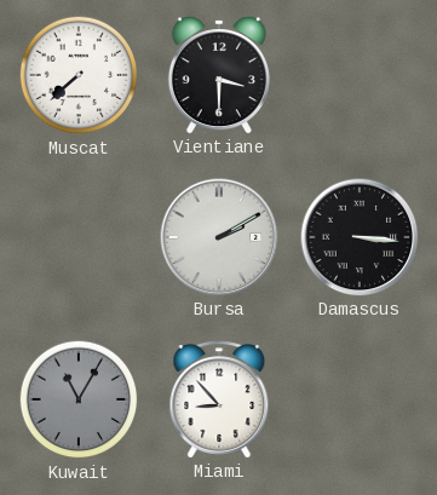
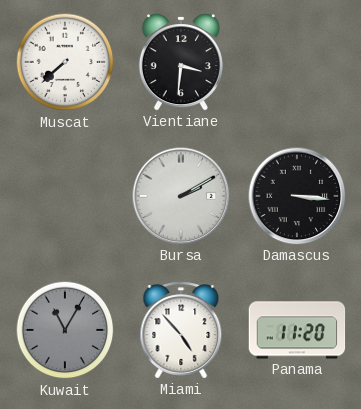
Vientiane: 3:30 -> 3:31 (181, 63)
Miami: 8:53 -> 4:53 (181, 330)
Panama: none -> 11:20 (297, 330)
